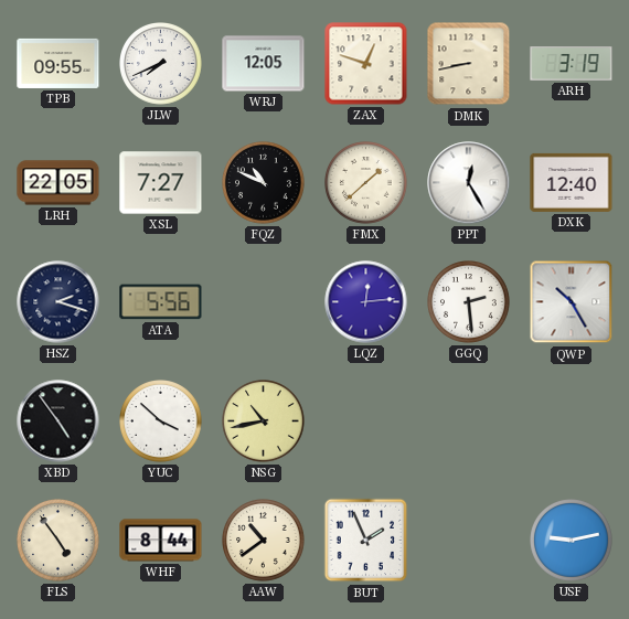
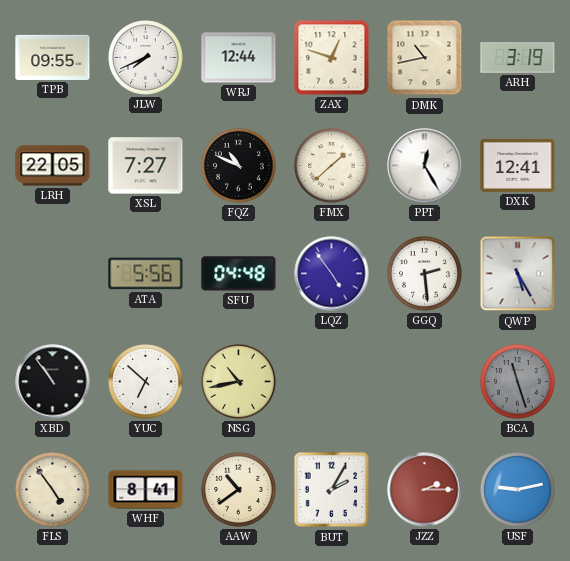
WRJ: 12:05 -> 12:44 (239, 58)
DMK: 8:43 -> 10:43 (425, 58)
DXK: 12:40 -> 12:41 (518, 165)
HSZ: 2:18 -> none (58, 302)
SFU: none -> 04:48 (239, 274)
LQZ: 12:14 -> 4:54 (332, 274)
QWP: 10:25 -> 5:25 (518, 274)
XBD: 4:54 -> 10:54 (53, 382)
YUC: 3:52 -> 6:52 (146, 382)
BCA: none -> 11:27 (518, 382)
WHF: 8:44 -> 8:41 (146, 490)
BUT: 1:56 -> 2:05 (332, 490)
JZZ: none -> 2:15 (425, 490)
